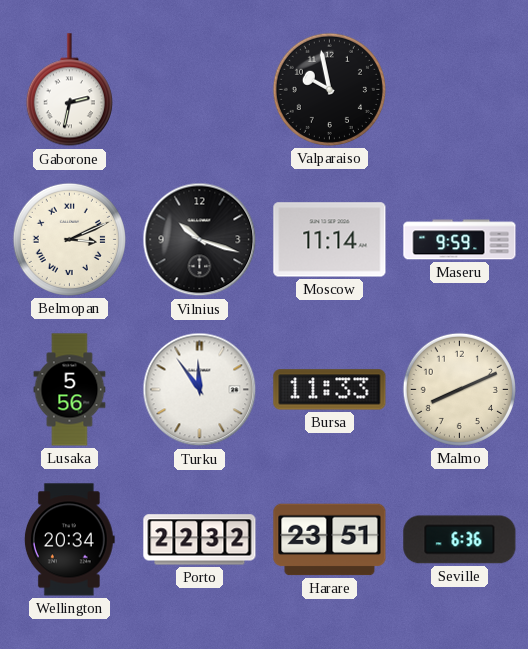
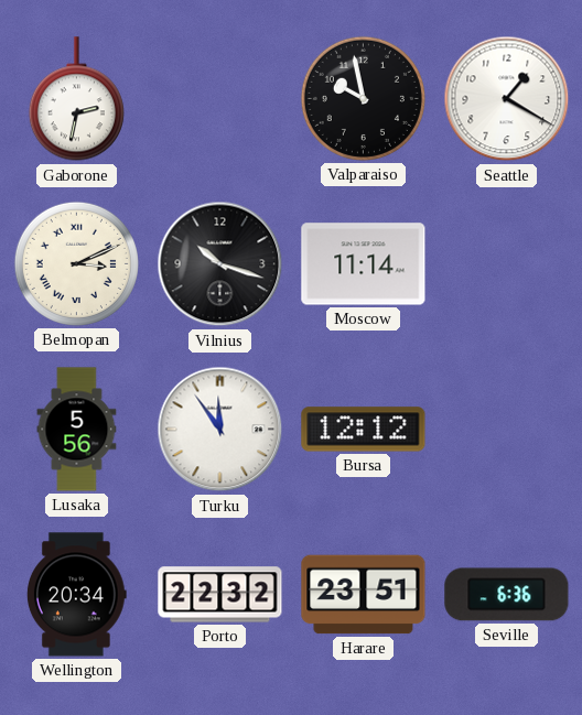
Seattle: none -> 1:20 (507, 99)
Maseru: 9:59 -> none (460, 240)
Bursa: 11:33 -> 12:12 (364, 430)
Malmo: 8:11 -> none (459, 389)
